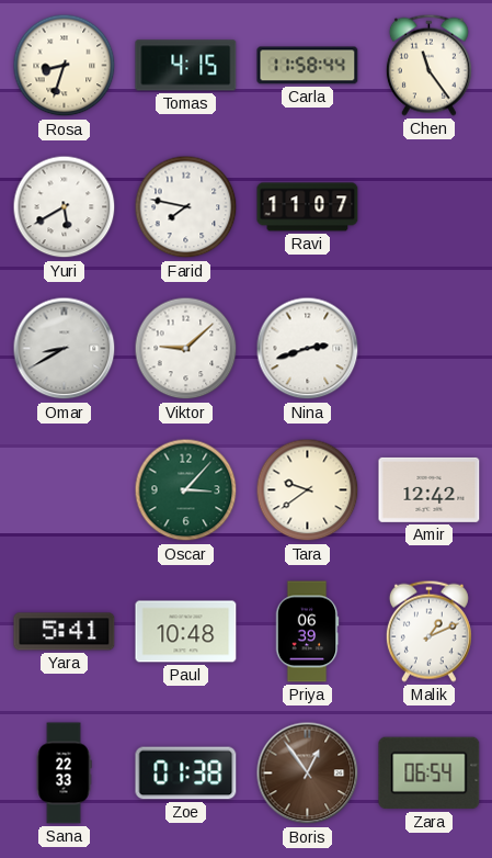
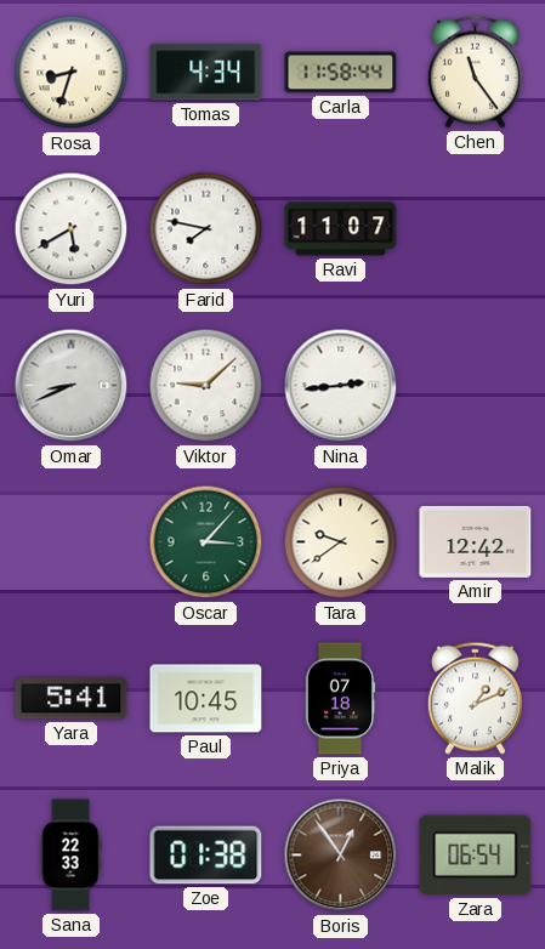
Tomas: 4:15 -> 4:34 (206, 73)
Omar: 8:40 -> 8:41 (72, 386)
Nina: 2:42 -> 2:44 (341, 386)
Paul: 10:48 -> 10:45 (206, 699)
Priya: 06:39 -> 07:18 (340, 699)
